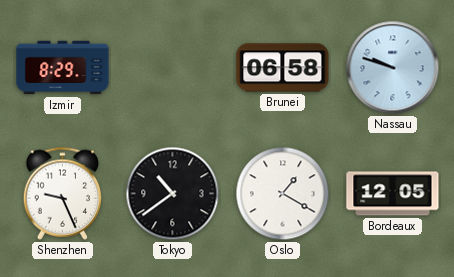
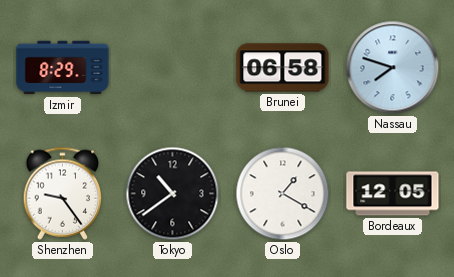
Nassau: 9:48 -> 7:48 (393, 68)
Shenzhen: 9:26 -> 9:24 (63, 193)
